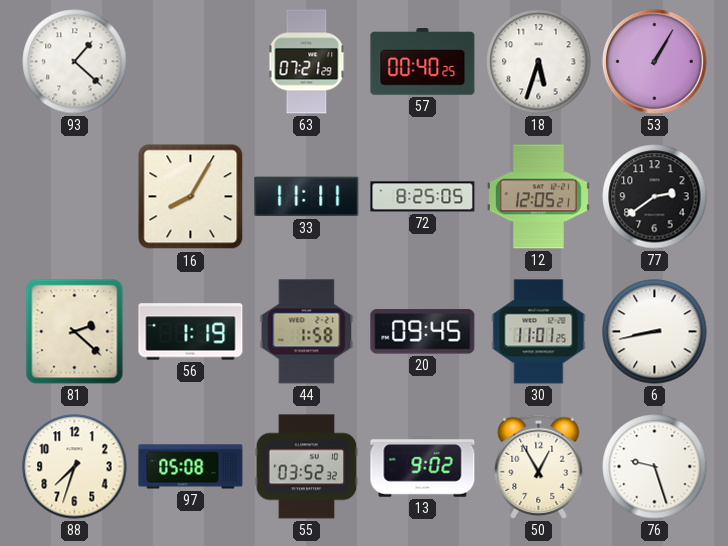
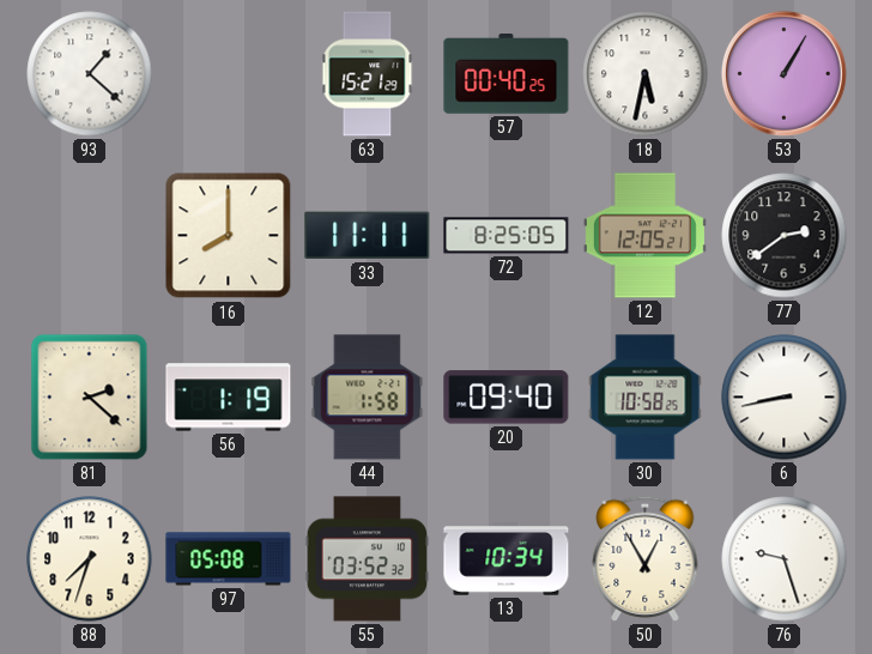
63: 07:21 -> 15:21 (368, 74)
18: 5:33 -> 5:32 (646, 74)
16: 8:05 -> 8:00 (229, 236)
20: 09:45 -> 09:40 (507, 398)
30: 11:01 -> 10:58 (646, 398)
13: 9:02 -> 10:34 (507, 559)
